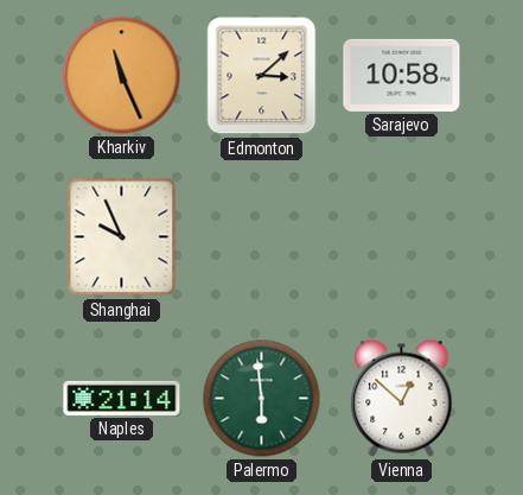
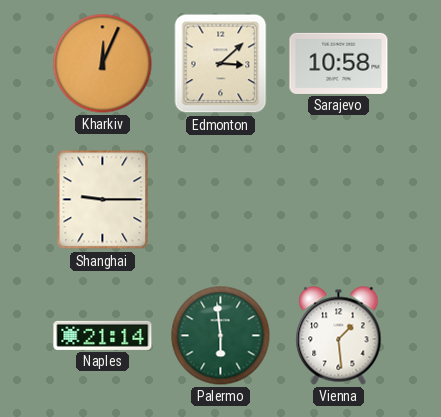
Kharkiv: 11:26 -> 12:04 (103, 64)
Shanghai: 9:56 -> 9:15 (103, 200)
Vienna: 12:52 -> 1:29 (339, 336)
